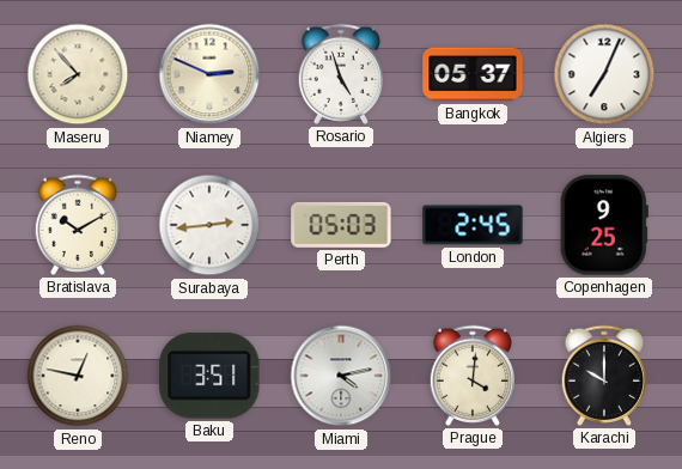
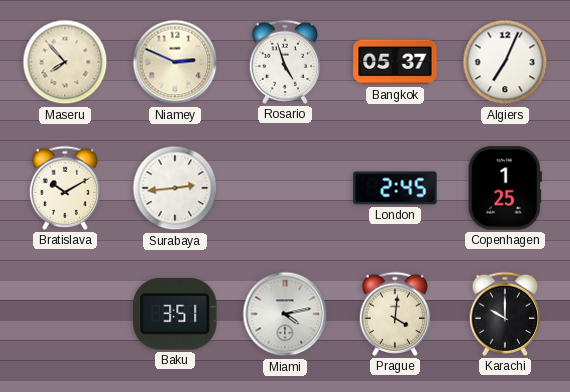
Perth: 05:03 -> none (341, 225)
Copenhagen: 9:25 -> 1:25 (505, 188)
Reno: 12:47 -> none (78, 376)
